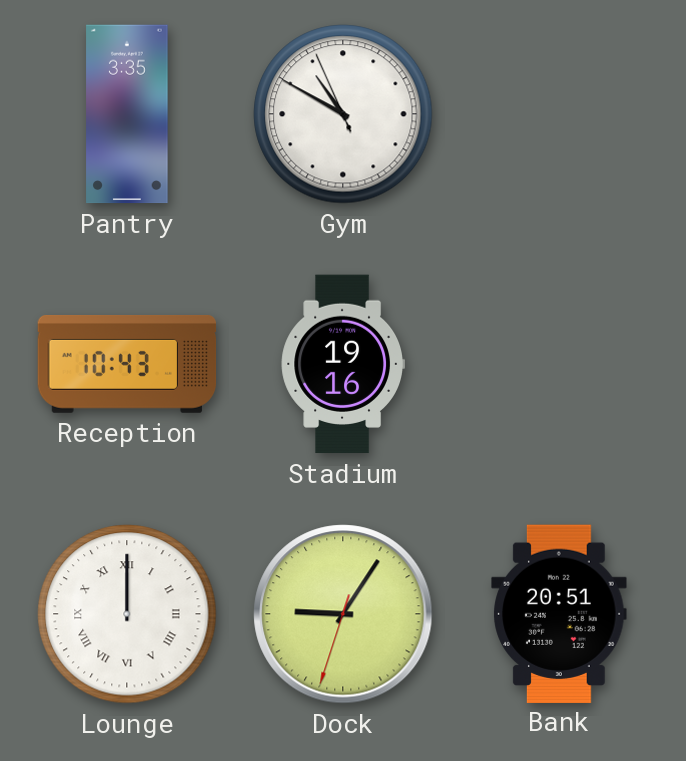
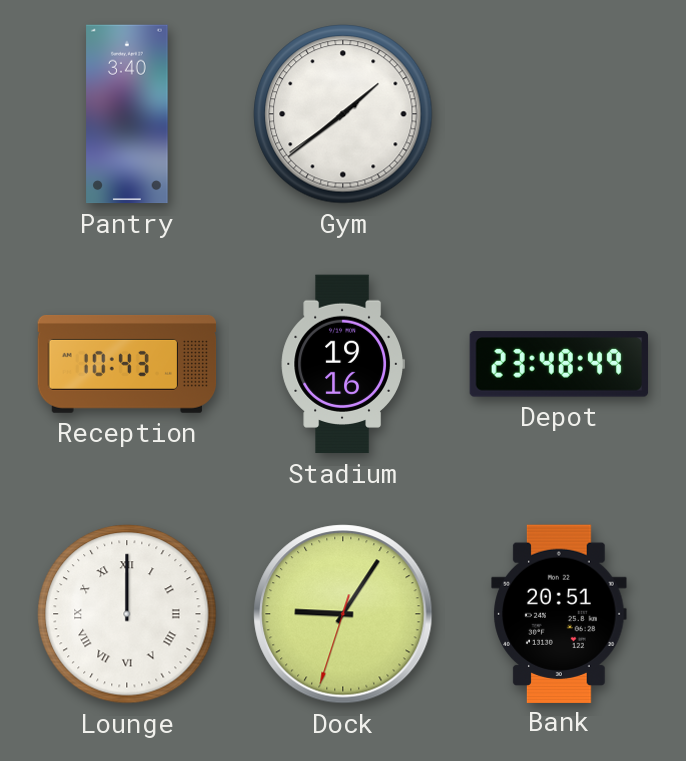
Pantry: 3:35 -> 3:40 (127, 114)
Gym: 10:49 -> 1:38 (343, 114)
Depot: none -> 23:48 (559, 364)
